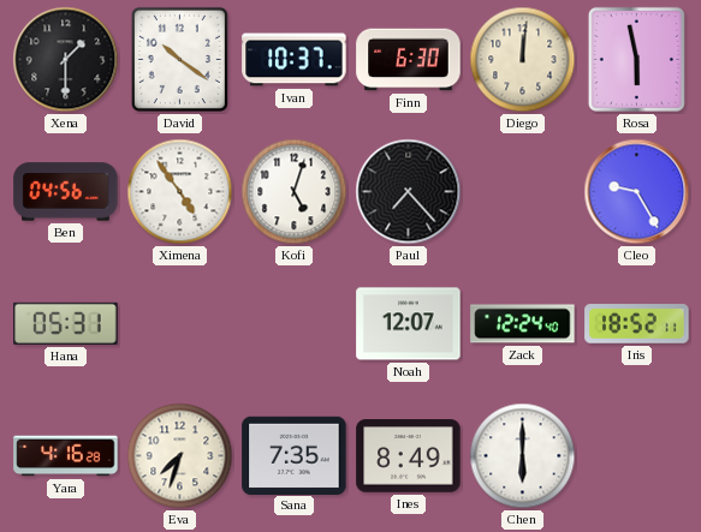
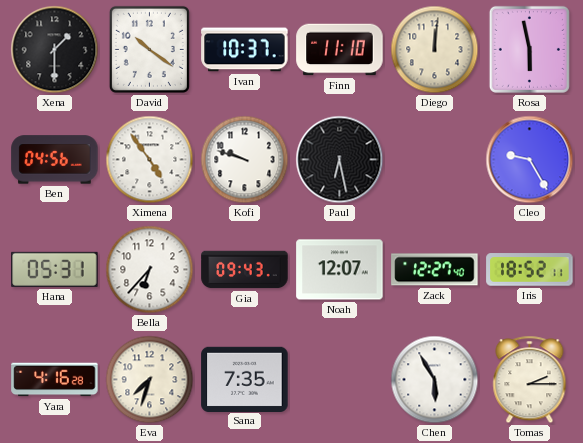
Finn: 6:30 -> 11:10 (340, 50)
Kofi: 5:03 -> 9:48 (245, 160)
Paul: 7:23 -> 6:28 (340, 160)
Bella: none -> 6:37 (150, 270)
Gia: none -> 09:43 (245, 270)
Zack: 12:24 -> 12:27 (435, 270)
Ines: 8:49 -> none (409, 456)
Chen: 6:00 -> 5:55 (435, 380)
Tomas: none -> 2:15 (530, 380)
